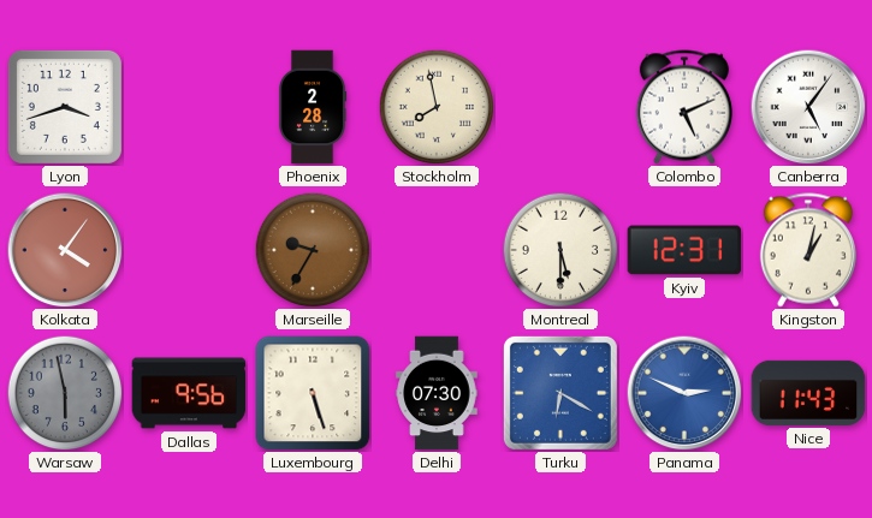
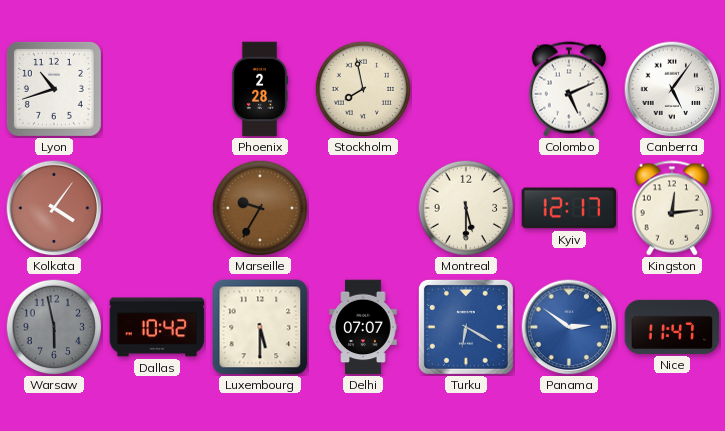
Lyon: 3:42 -> 10:42 (54, 89)
Kyiv: 12:31 -> 12:17 (569, 208)
Kingston: 1:02 -> 12:14 (672, 208)
Dallas: 9:56 -> 10:42 (157, 327)
Luxembourg: 5:27 -> 5:30 (260, 327)
Delhi: 07:30 -> 07:07 (363, 327)
Panama: 2:49 -> 2:51 (569, 327)
Nice: 11:43 -> 11:47 (672, 327)
